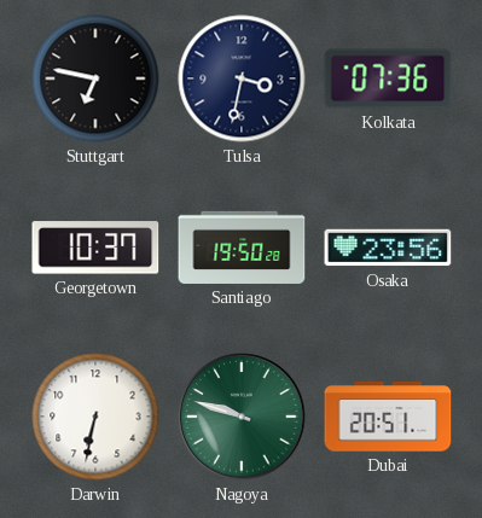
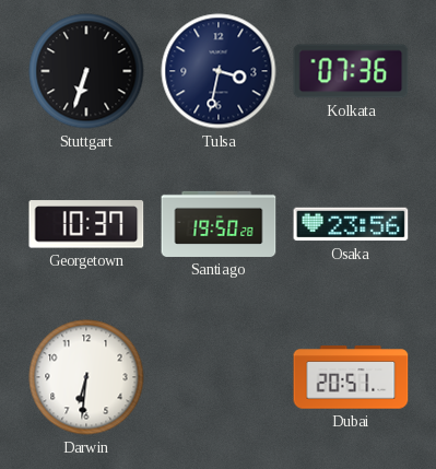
Stuttgart: 6:47 -> 6:33 (86, 71)
Darwin: 6:32 -> 6:31 (86, 377)
Nagoya: 9:48 -> none (242, 417)
